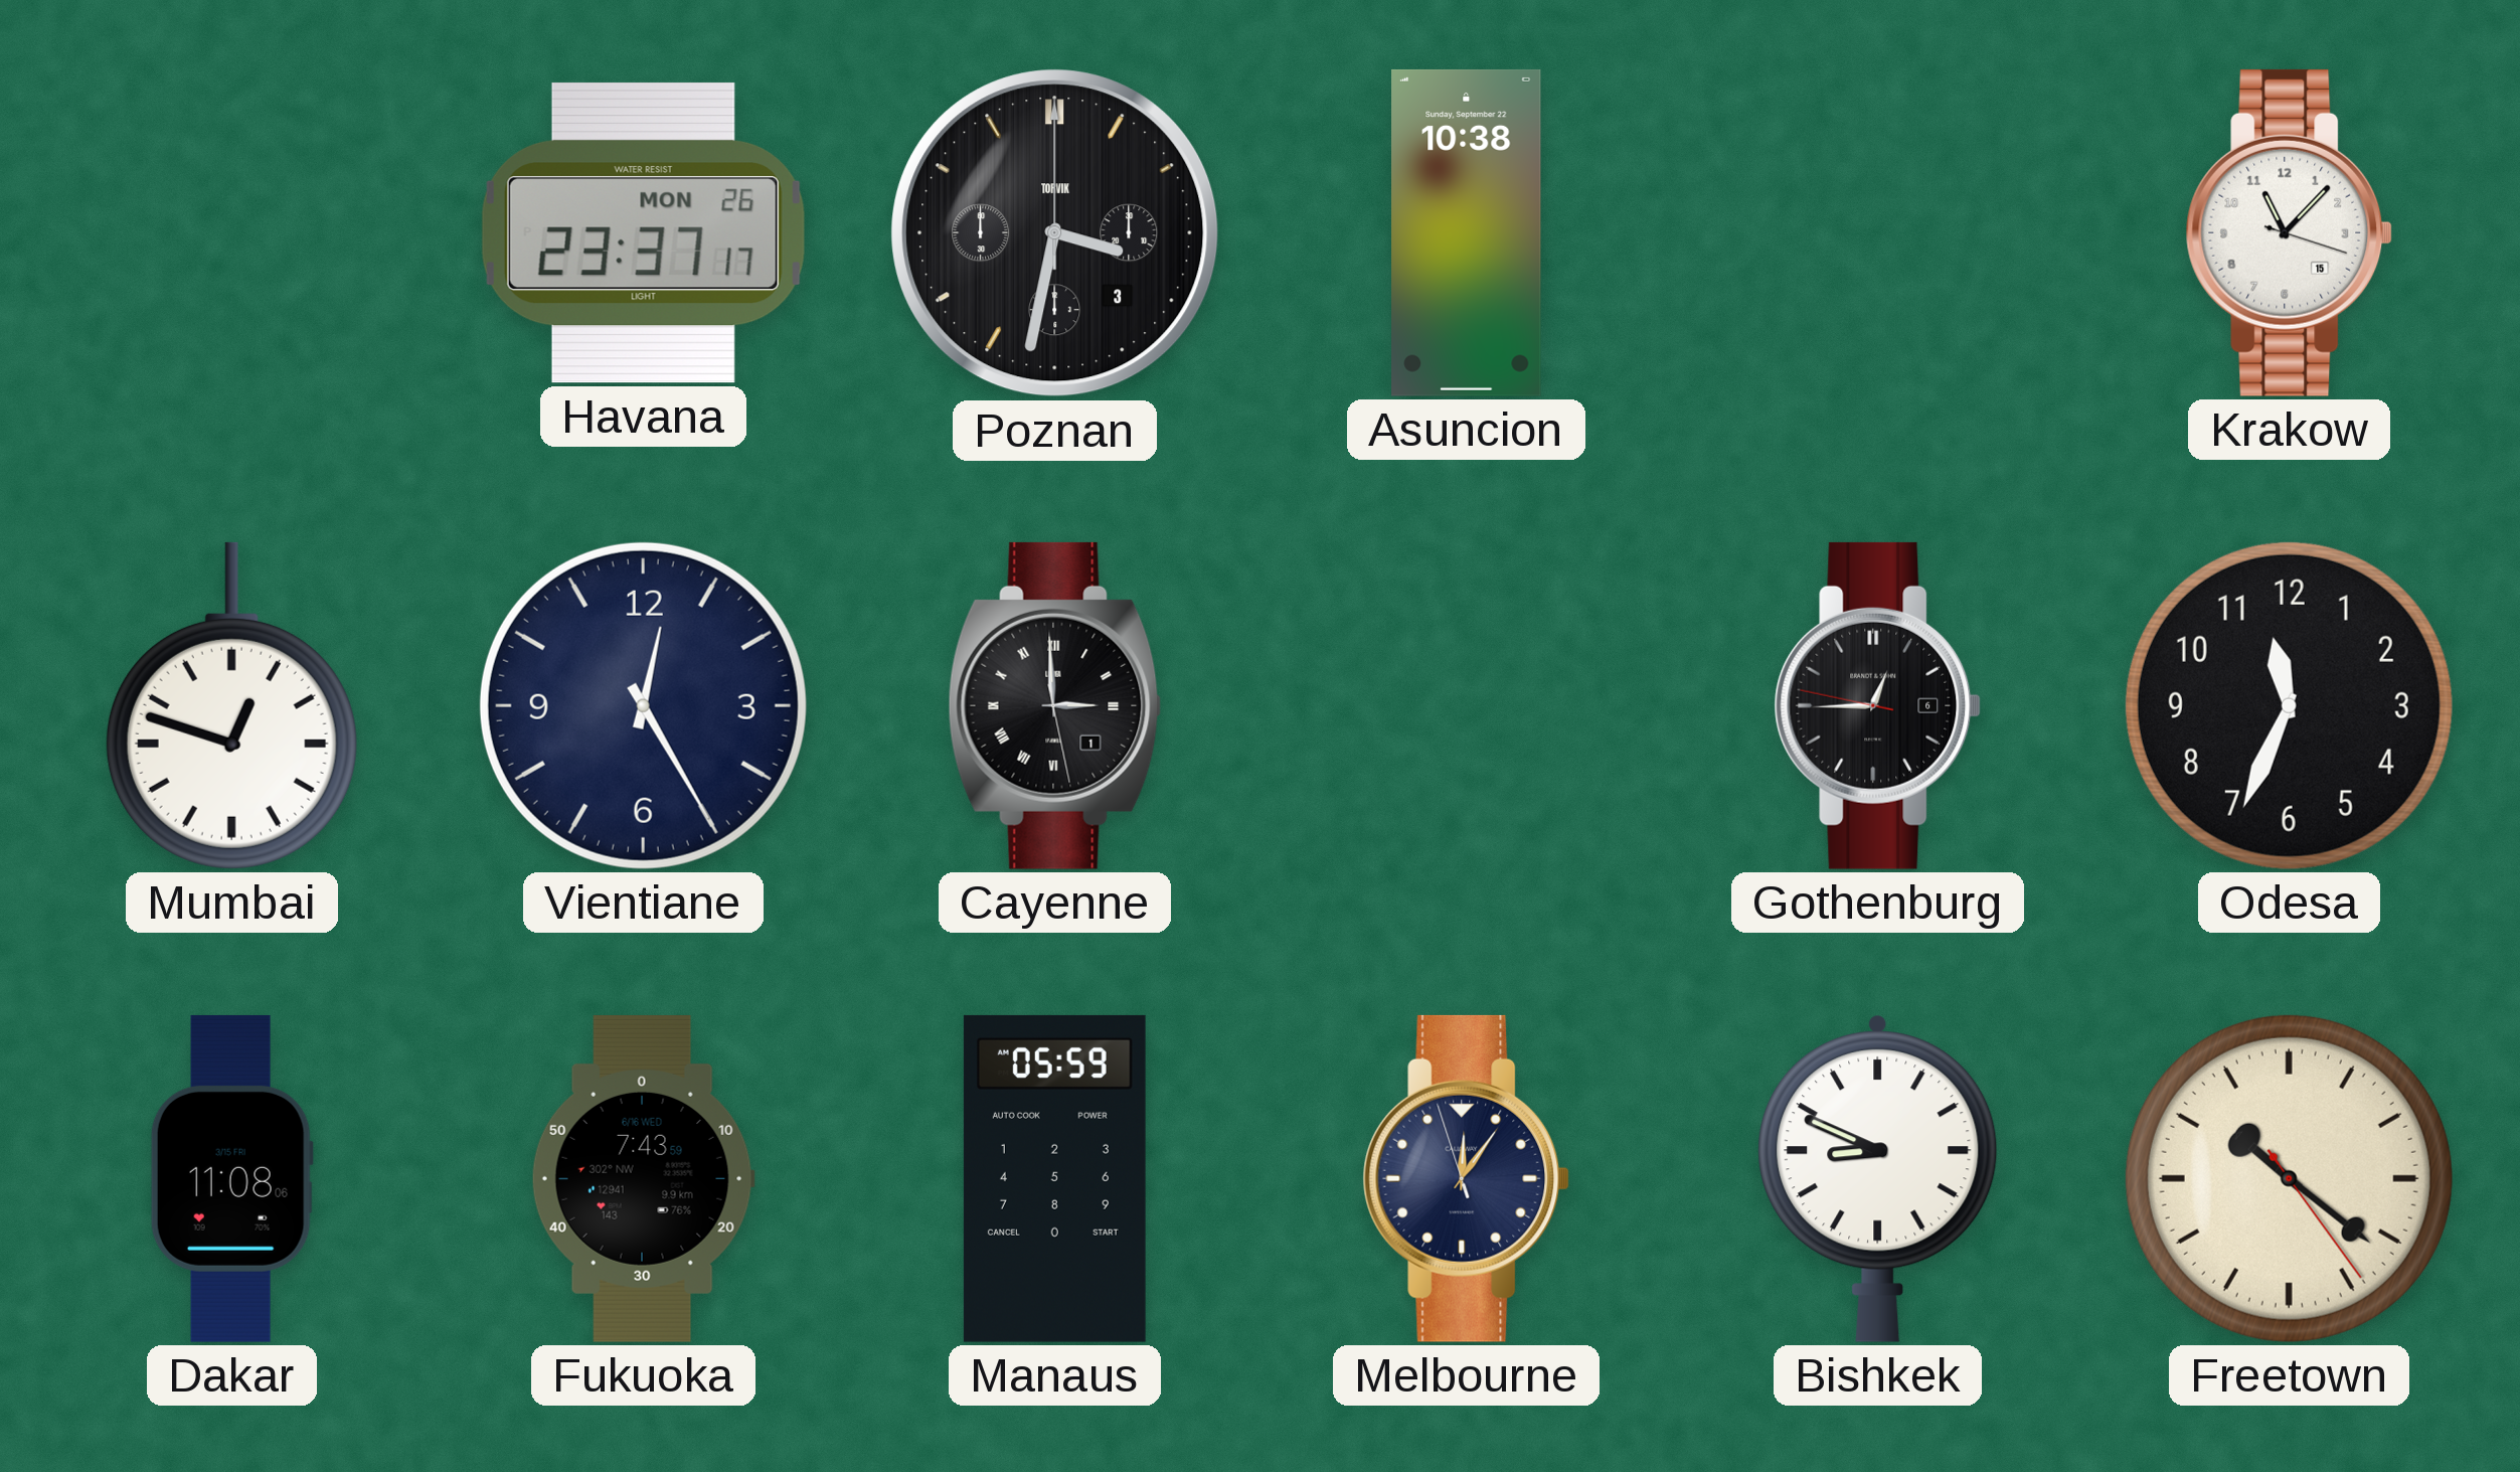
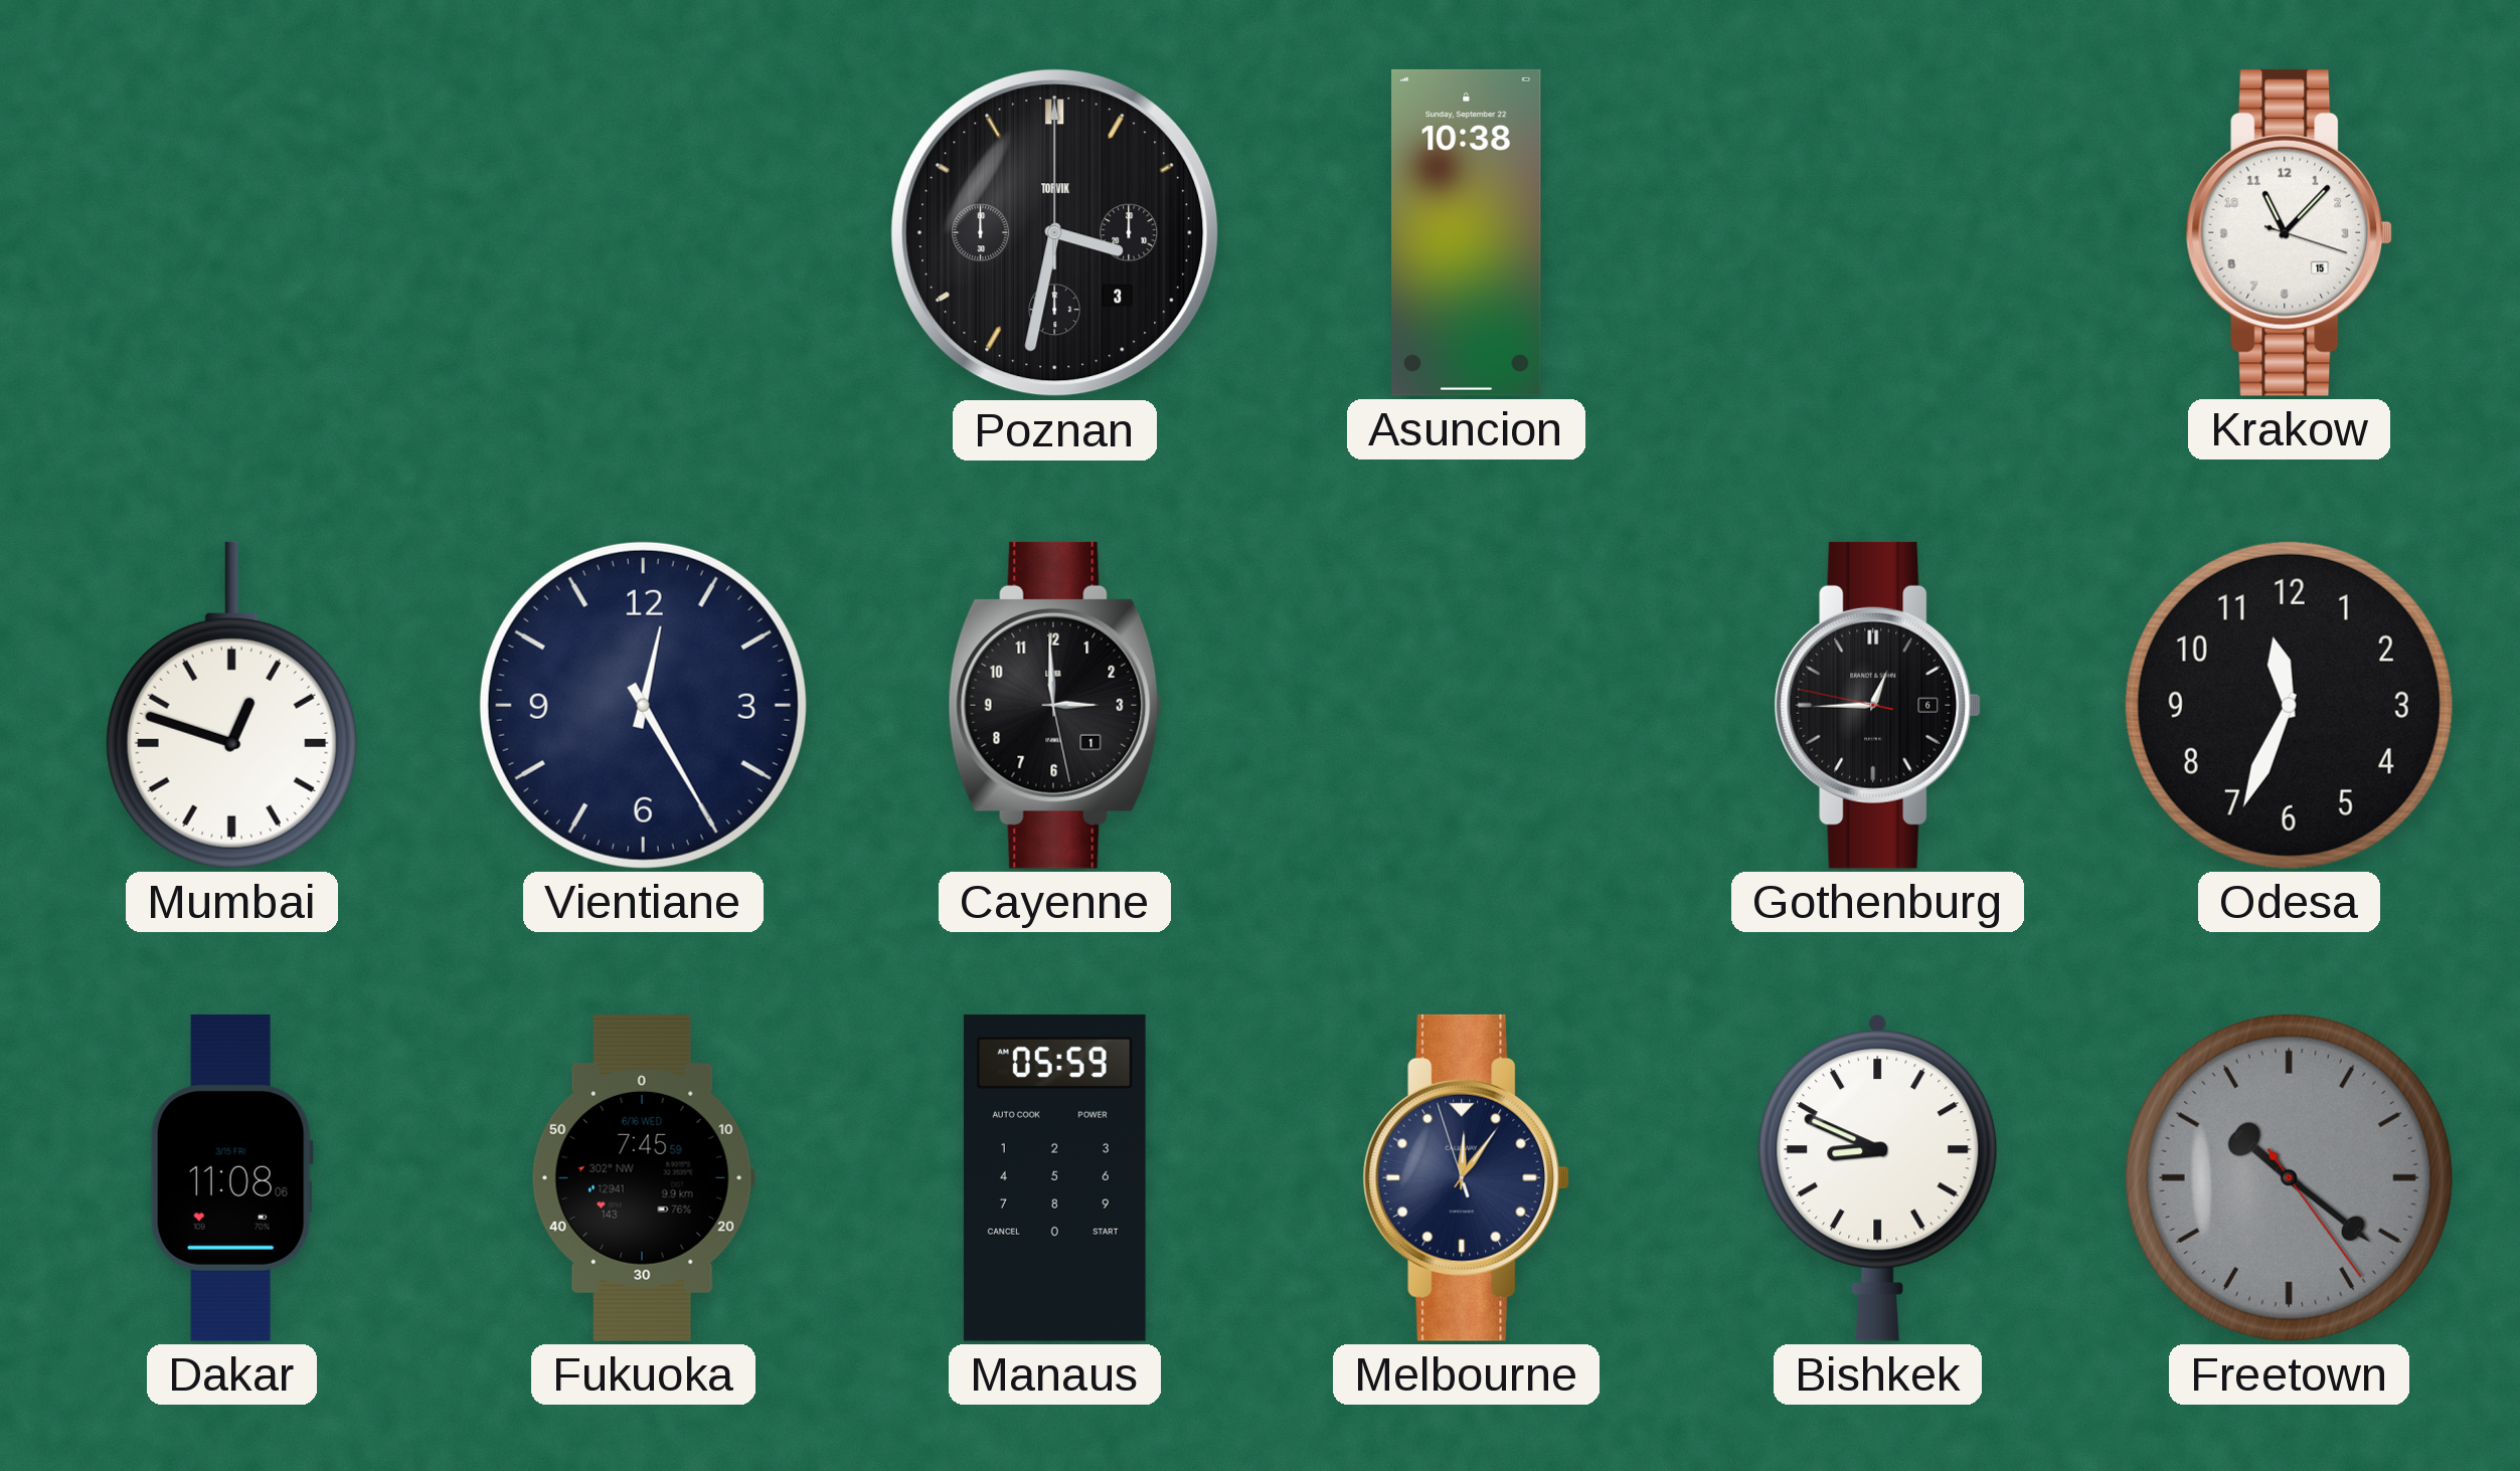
Havana: 23:37 -> none (643, 232)
Cayenne numerals: Roman -> Arabic (1055, 705)
Fukuoka: 7:43 -> 7:45 (643, 1177)
Freetown dial: cream -> grey (2289, 1177)
